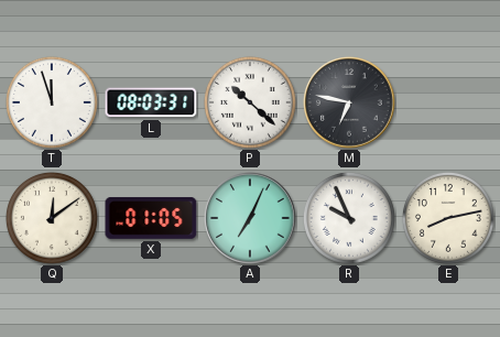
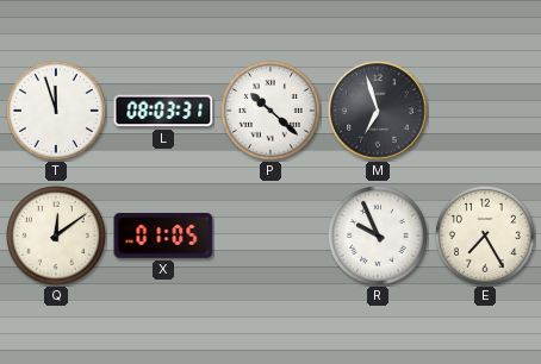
M: 6:47 -> 6:57 (378, 111)
A: 7:04 -> none (250, 218)
E: 8:13 -> 7:25 (485, 236)
